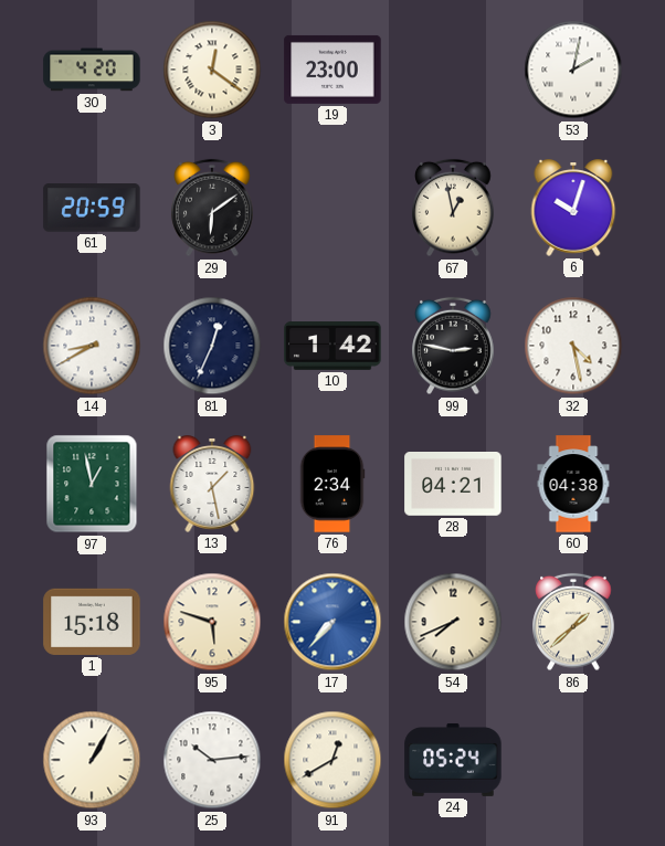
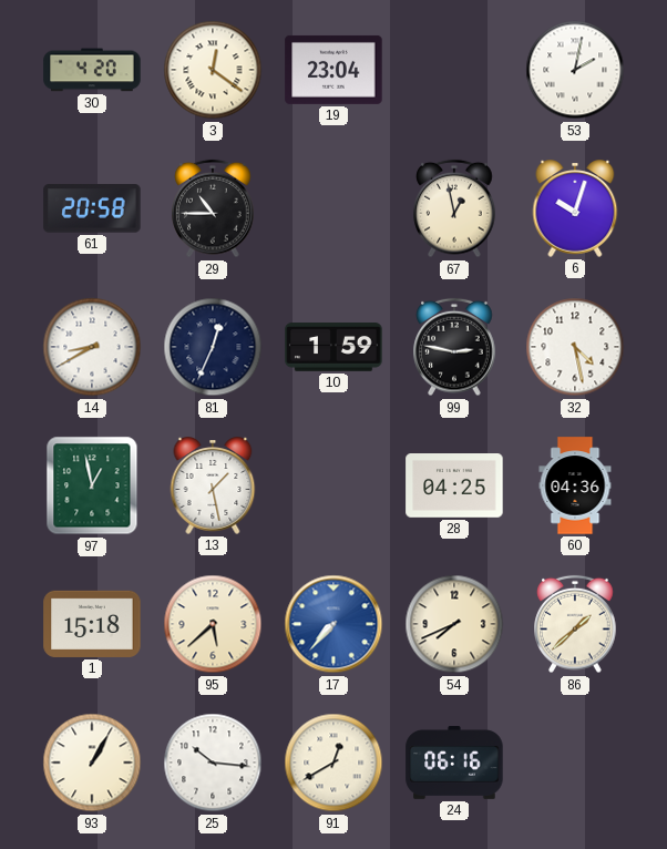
19: 23:00 -> 23:04 (334, 70)
61: 20:59 -> 20:58 (92, 208)
29: 6:09 -> 10:45 (213, 208)
10: 1:42 -> 1:59 (334, 347)
76: 2:34 -> none (332, 484)
28: 04:21 -> 04:25 (454, 487)
60: 04:38 -> 04:36 (575, 485)
95: 5:48 -> 5:38 (213, 624)
25: 10:14 -> 10:16 (213, 763)
24: 05:24 -> 06:16 (454, 763)
